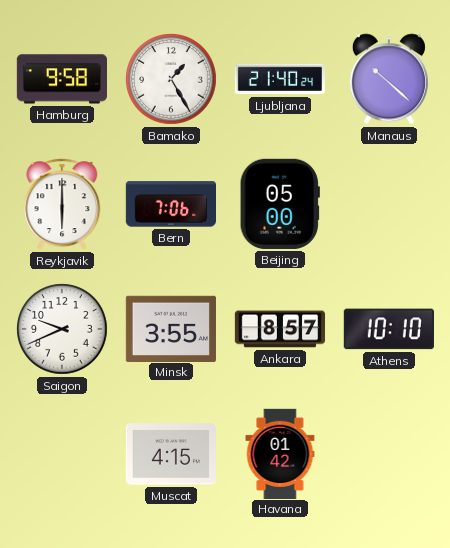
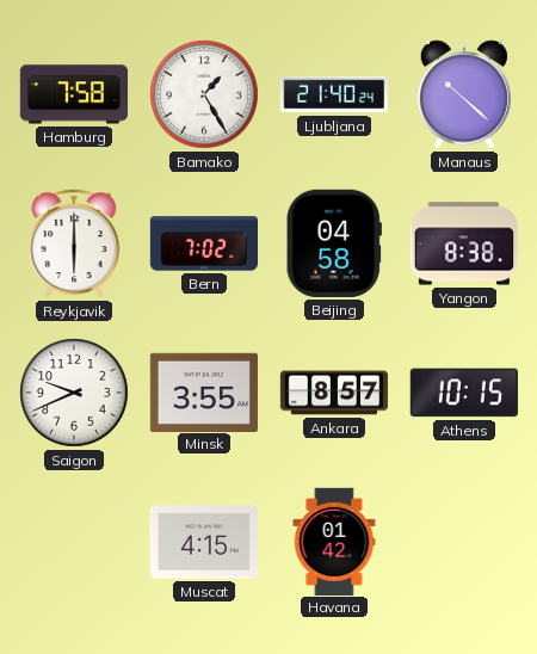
Hamburg: 9:58 -> 7:58 (73, 94)
Bern: 7:06 -> 7:02 (203, 243)
Beijing: 05:00 -> 04:58 (334, 243)
Yangon: none -> 8:38 (464, 243)
Athens: 10:10 -> 10:15 (464, 393)
